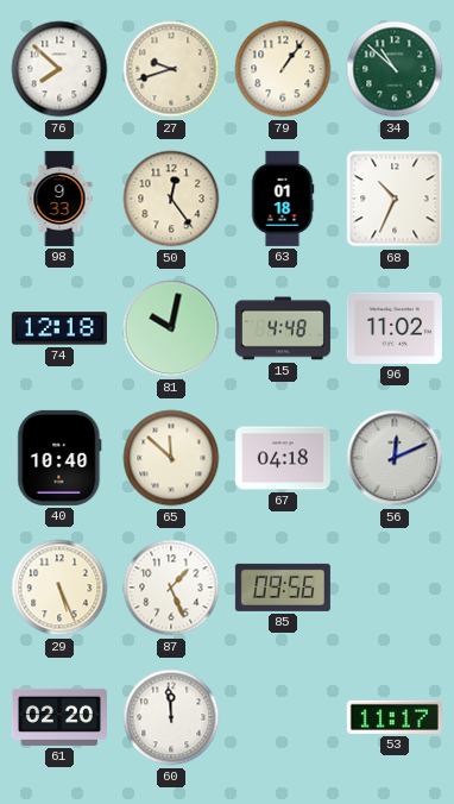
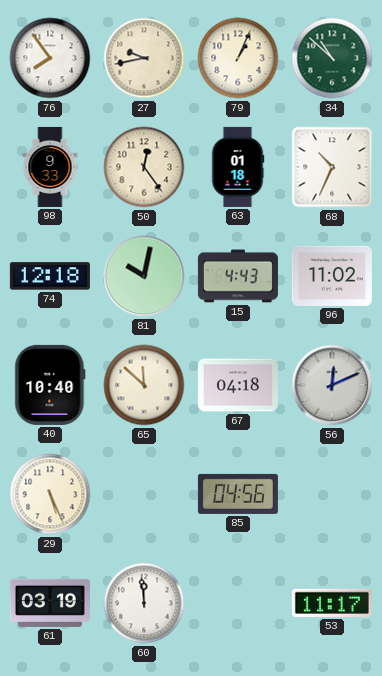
76: 7:52 -> 7:54 (50, 58)
27: 9:42 -> 9:43 (144, 58)
79: 1:06 -> 1:04 (238, 58)
15: 4:48 -> 4:43 (238, 276)
87: 1:26 -> none (171, 588)
85: 09:56 -> 04:56 (238, 494)
61: 02:20 -> 03:19 (50, 603)
